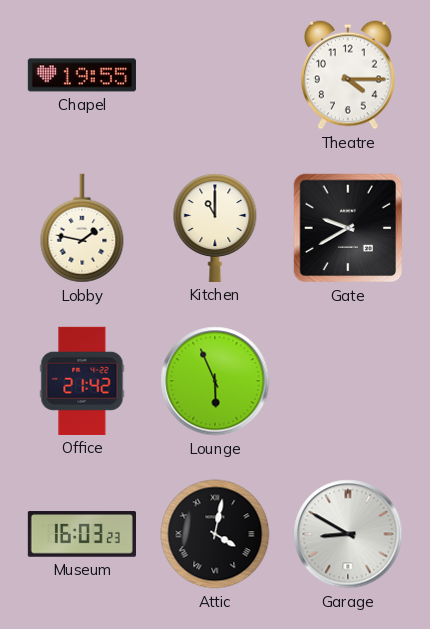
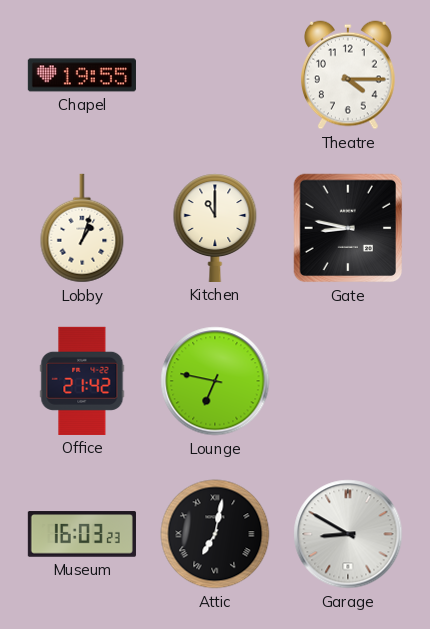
Lobby: 1:47 -> 1:03 (82, 228)
Gate: 9:40 -> 8:47 (348, 228)
Lounge: 5:56 -> 6:47 (215, 381)
Attic: 4:02 -> 7:02 (215, 534)
